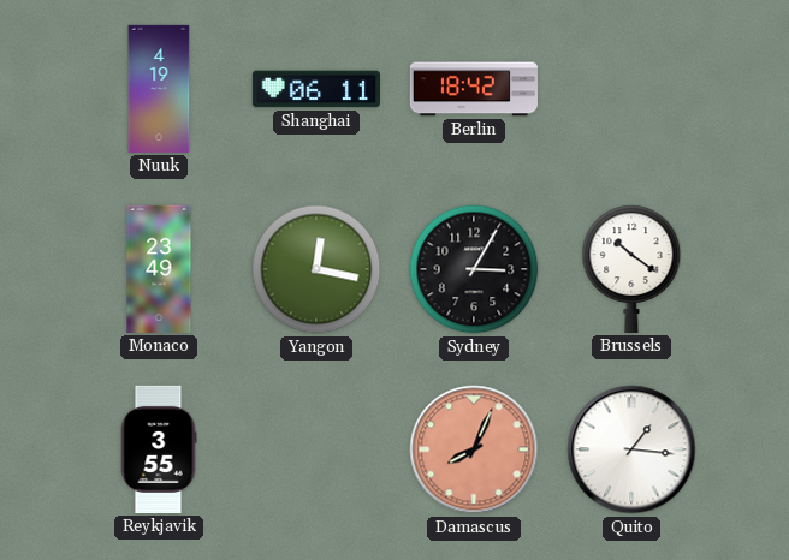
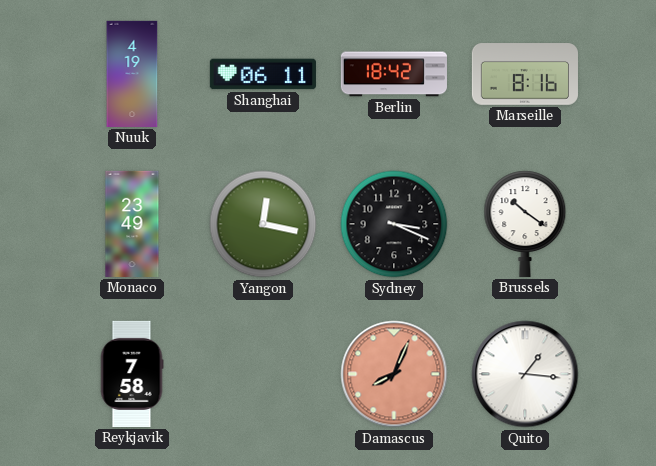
Marseille: none -> 8:16 (525, 74)
Sydney: 3:05 -> 3:19 (394, 224)
Reykjavik: 3:55 -> 7:58 (132, 374)
